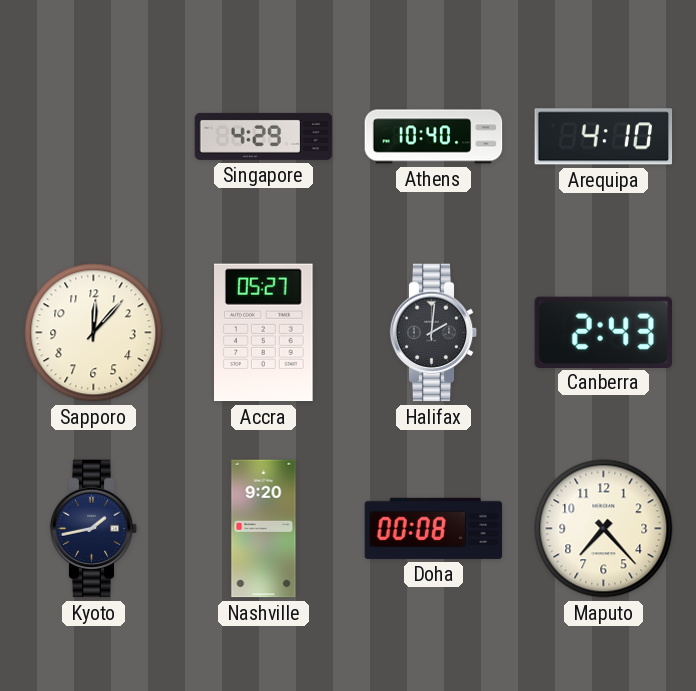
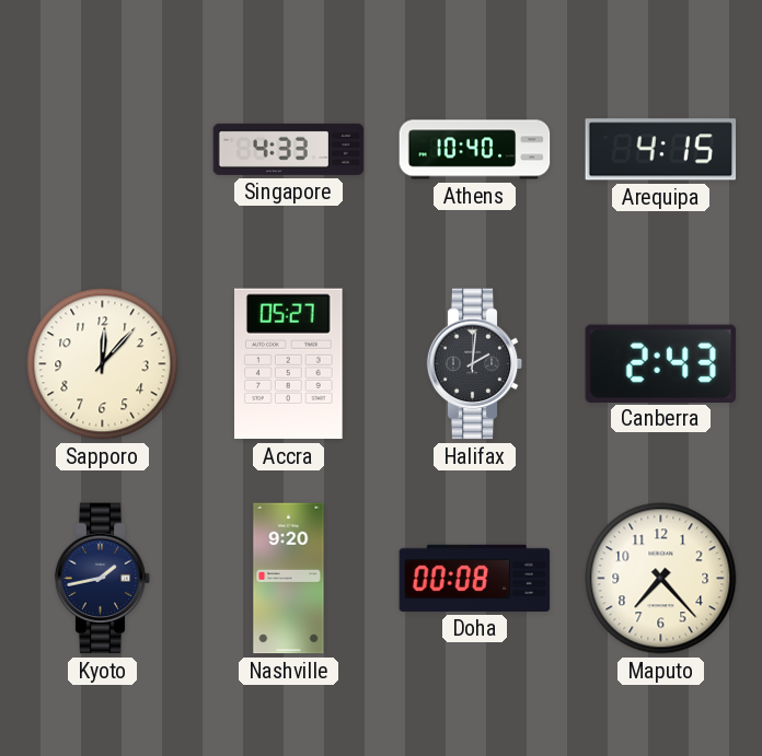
Singapore: 4:29 -> 4:33 (289, 149)
Arequipa: 4:10 -> 4:15 (661, 150)
